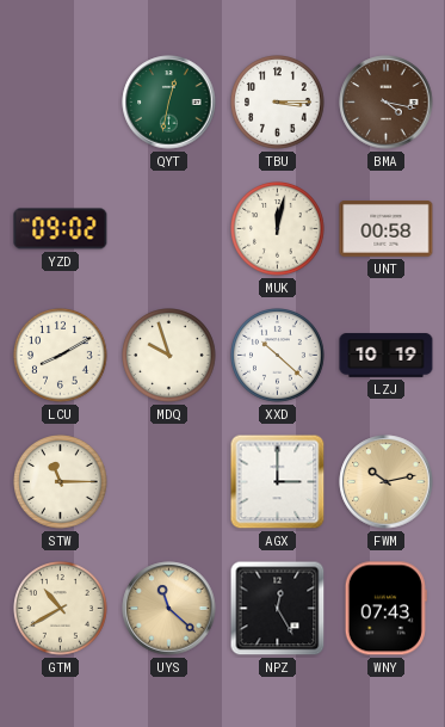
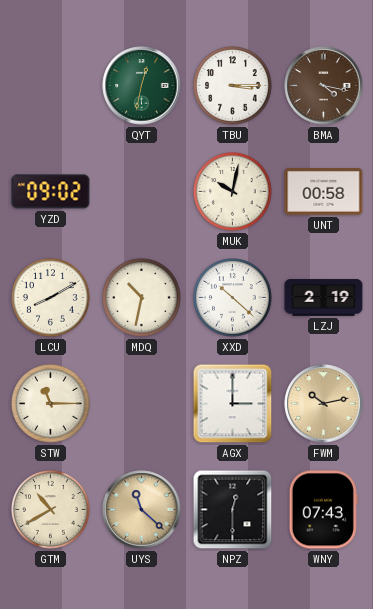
MUK: 12:02 -> 10:02 (233, 192)
MDQ: 9:57 -> 10:32 (142, 298)
LZJ: 10:19 -> 2:19 (324, 298)
NPZ: 12:25 -> 12:30 (233, 510)
